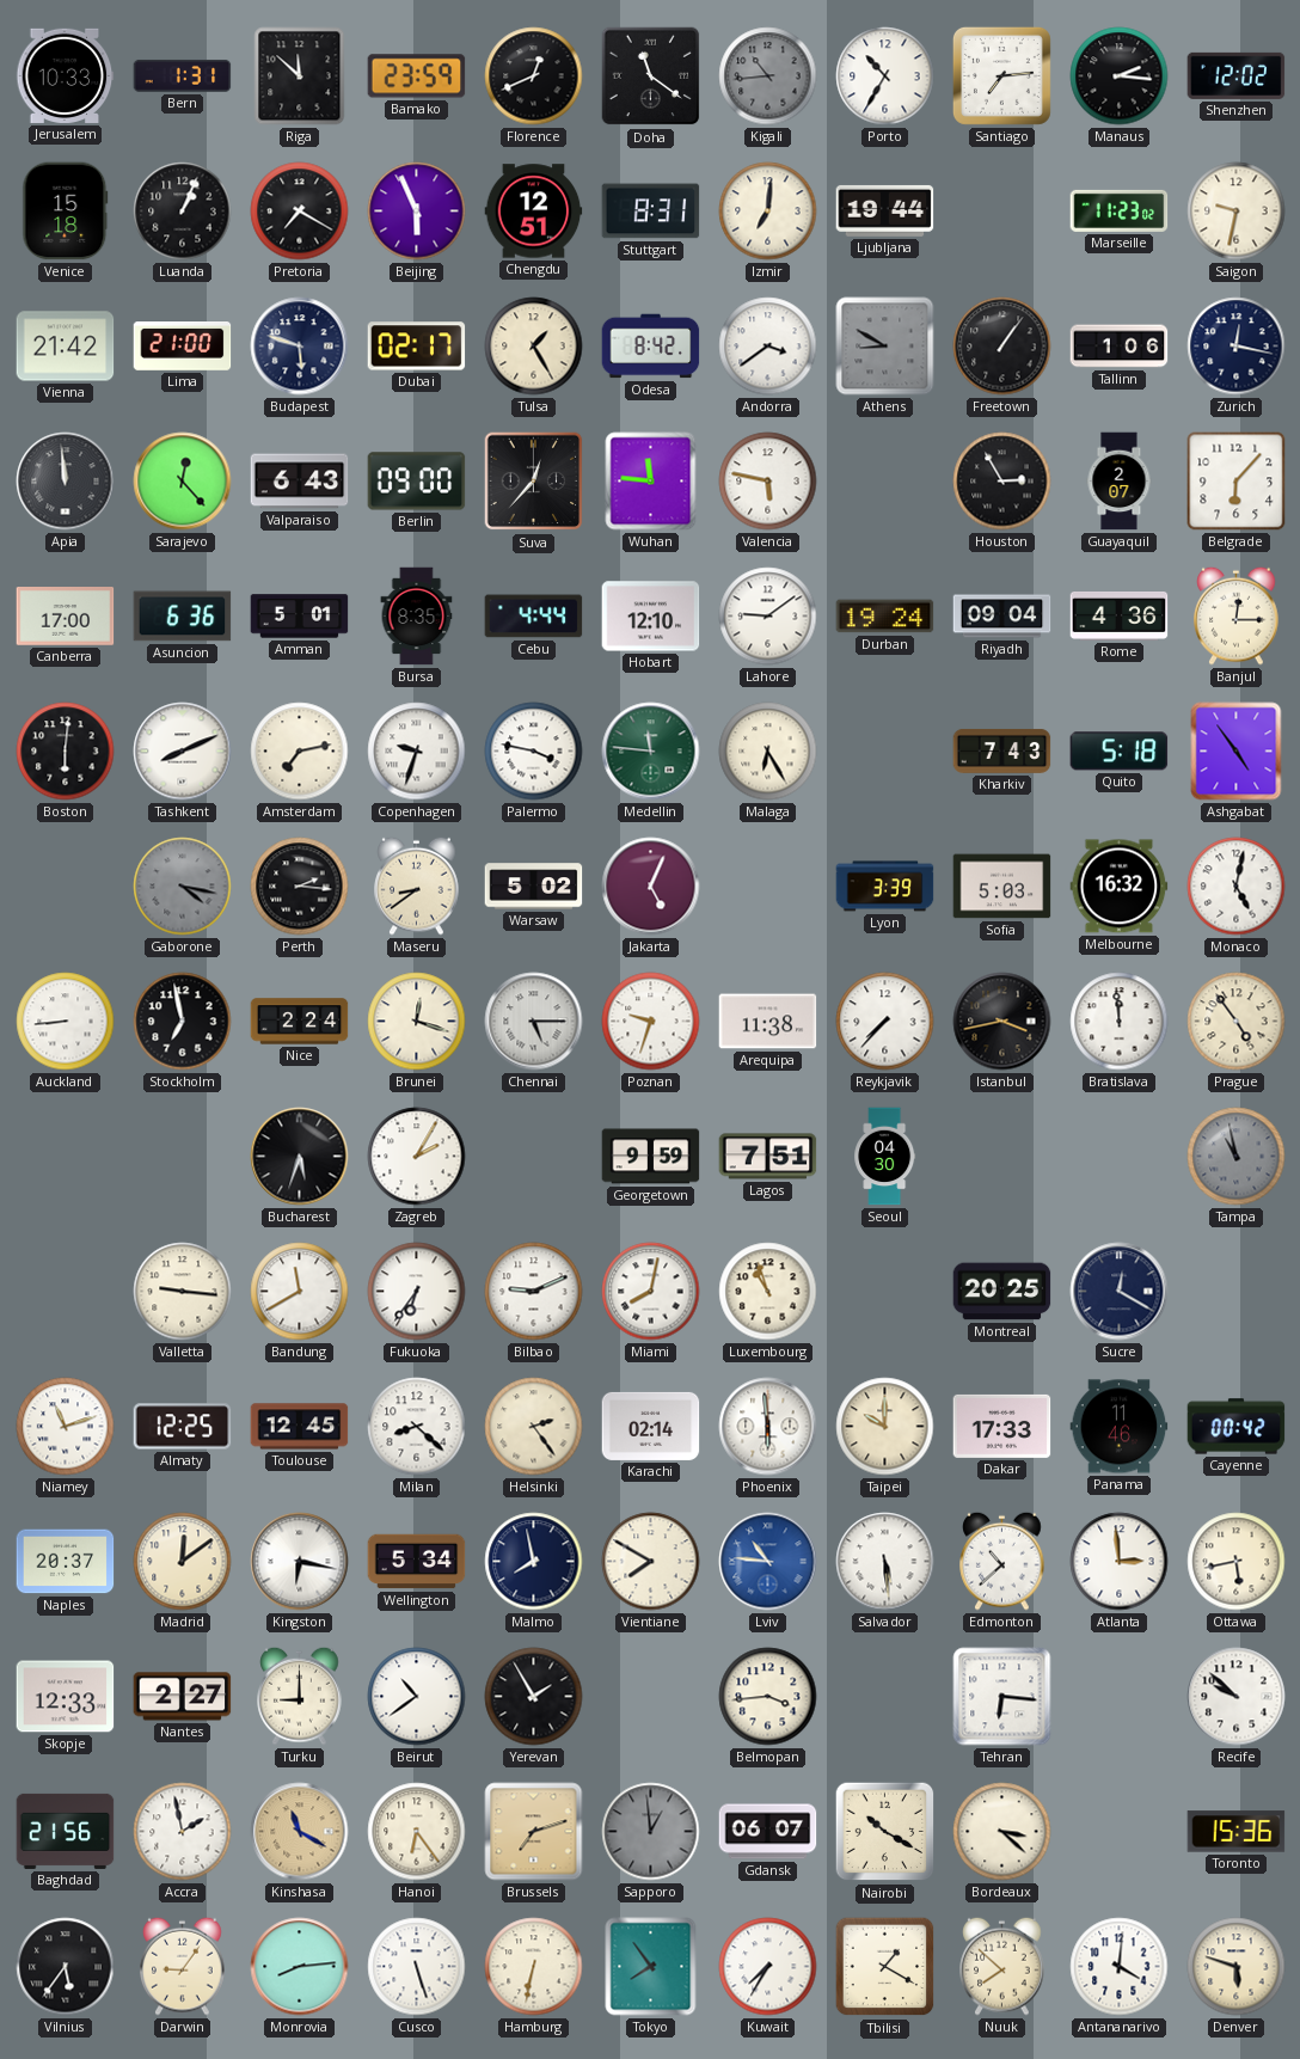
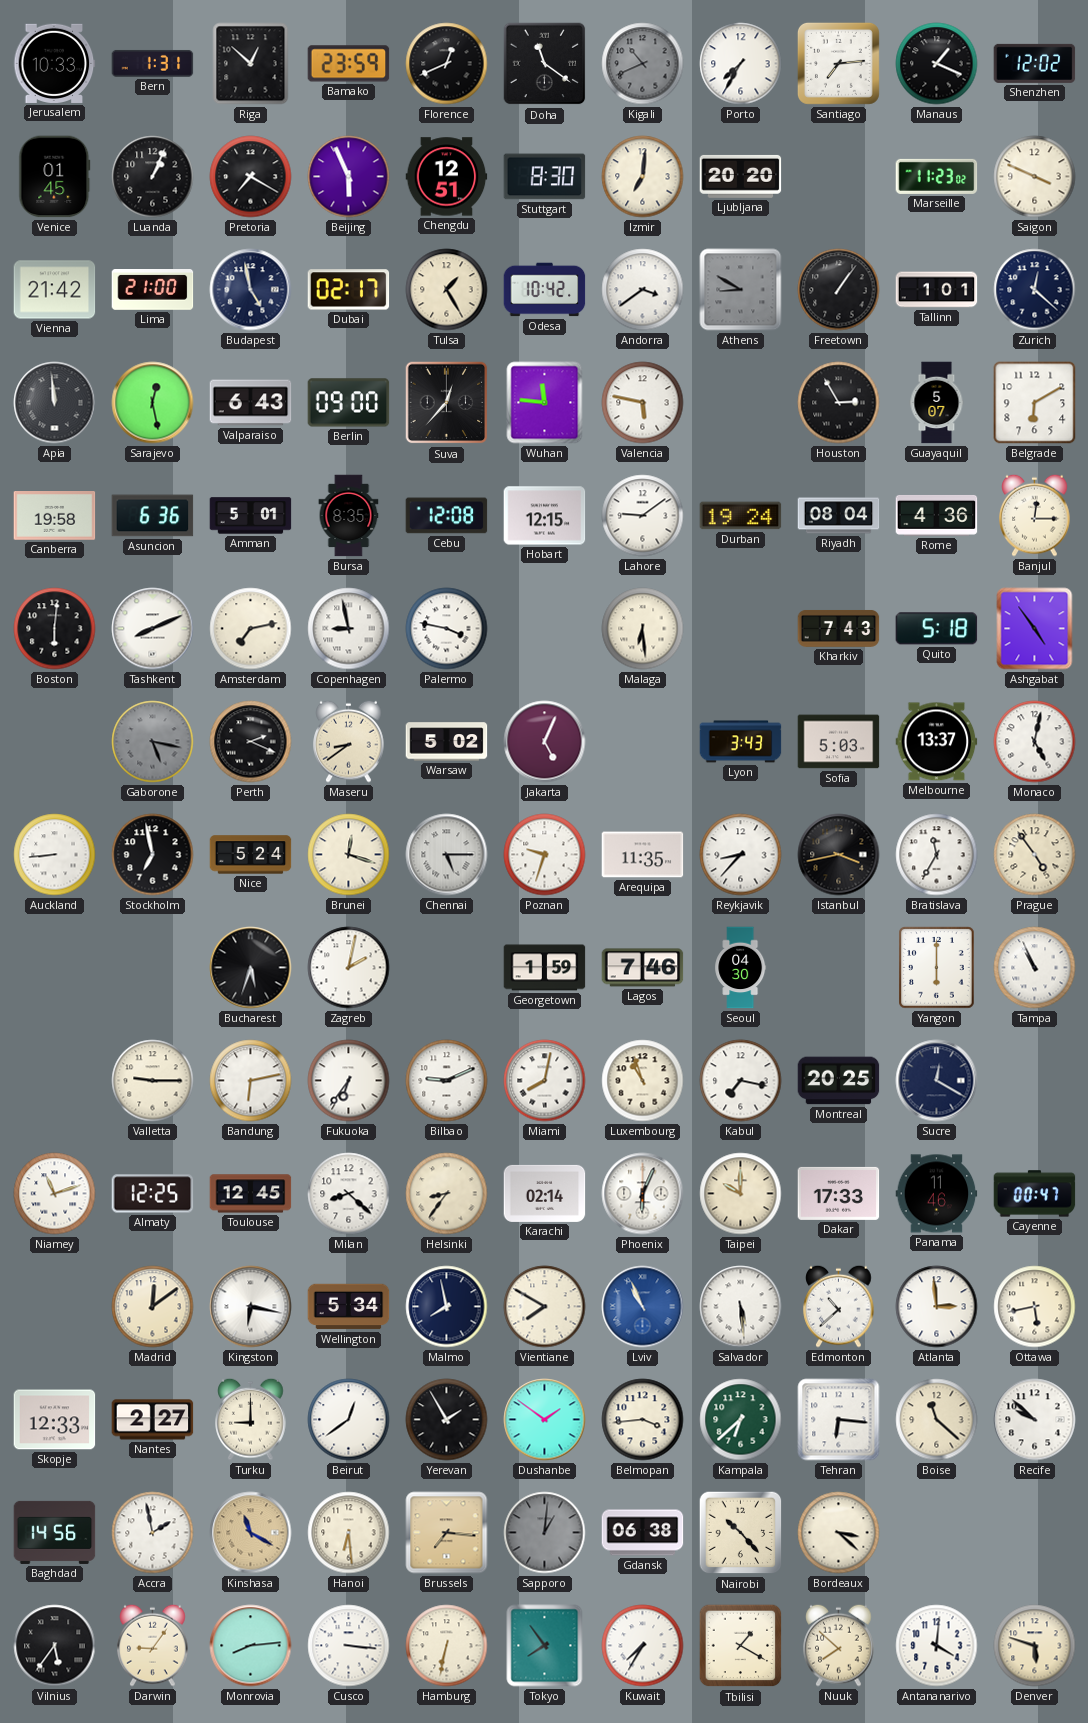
Riga: 11:52 -> 12:52 (251, 64)
Kigali: 10:44 -> 10:41 (643, 64)
Porto: 10:35 -> 7:35 (741, 64)
Manaus: 2:16 -> 1:19 (937, 64)
Venice: 15:18 -> 01:45 (55, 177)
Stuttgart: 8:31 -> 8:30 (545, 177)
Ljubljana: 19:44 -> 20:20 (741, 176)
Saigon: 9:32 -> 3:49 (1035, 177)
Budapest: 5:48 -> 4:58 (251, 290)
Odesa: 8:42 -> 10:42 (545, 290)
Tallinn: 1:06 -> 1:01 (937, 290)
Zurich: 12:17 -> 12:22 (1035, 290)
Sarajevo: 12:23 -> 12:28 (153, 403)
Guayaquil: 2:07 -> 5:07 (937, 403)
Belgrade: 6:07 -> 6:10 (1035, 403)
Canberra: 17:00 -> 19:58 (55, 516)
Cebu: 4:44 -> 12:08 (447, 516)
Hobart: 12:10 -> 12:15 (545, 516)
Riyadh: 09:04 -> 08:04 (839, 516)
Copenhagen: 9:33 -> 8:58 (349, 629)
Medellin: 11:46 -> none (651, 752)
Malaga: 6:25 -> 6:29 (643, 629)
Gaborone: 4:17 -> 5:17 (153, 742)
Perth: 2:16 -> 2:19 (251, 742)
Lyon: 3:39 -> 3:43 (741, 742)
Melbourne: 16:32 -> 13:37 (937, 742)
Nice: 2:24 -> 5:24 (251, 855)
Arequipa: 11:38 -> 11:35 (643, 855)
Reykjavik: 7:37 -> 8:37 (741, 855)
Bratislava: 11:59 -> 11:35 (937, 855)
Zagreb: 2:05 -> 2:02 (349, 968)
Georgetown: 9:59 -> 1:59 (545, 968)
Lagos: 7:51 -> 7:46 (643, 968)
Yangon: none -> 6:00 (937, 968)
Tampa: 10:58 -> 10:56 (1035, 968)
Tampa dial: grey -> white (1035, 968)
Valletta: 9:16 -> 9:15 (153, 1081)
Bandung: 11:40 -> 6:13 (251, 1081)
Kabul: none -> 7:17 (741, 1081)
Helsinki: 2:24 -> 8:36 (447, 1194)
Phoenix: 5:59 -> 6:04 (643, 1194)
Cayenne: 00:42 -> 00:47 (1035, 1194)
Naples: 20:37 -> none (66, 1562)
Lviv: 10:46 -> 10:56 (643, 1307)
Beirut: 10:39 -> 12:39 (349, 1420)
Dushanbe: none -> 1:51 (545, 1420)
Kampala: none -> 6:38 (741, 1420)
Boise: none -> 11:22 (937, 1420)
Baghdad: 21:56 -> 14:56 (55, 1532)
Hanoi: 6:24 -> 6:29 (349, 1533)
Brussels: 7:12 -> 7:16 (447, 1533)
Sapporo: 12:59 -> 1:01 (545, 1533)
Gdansk: 06:07 -> 06:38 (643, 1533)
Nairobi: 10:20 -> 10:23 (741, 1533)
Toronto: 15:36 -> none (1237, 1832)
Cusco: 5:27 -> 3:16 (349, 1646)
